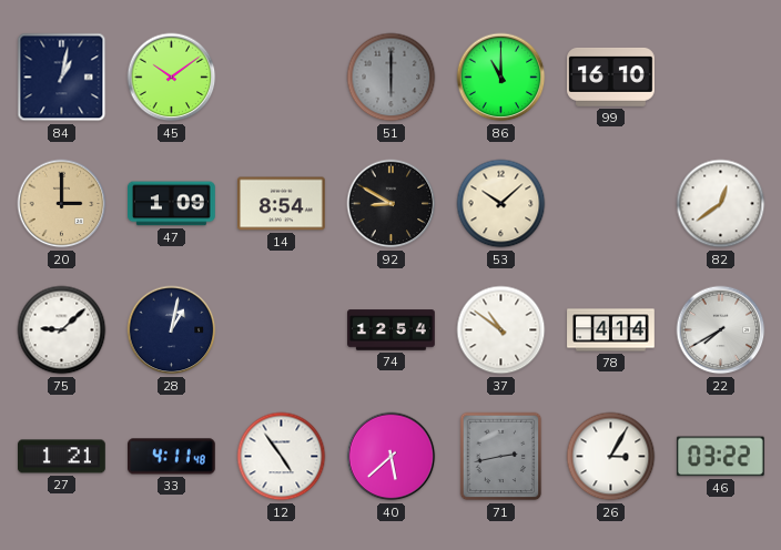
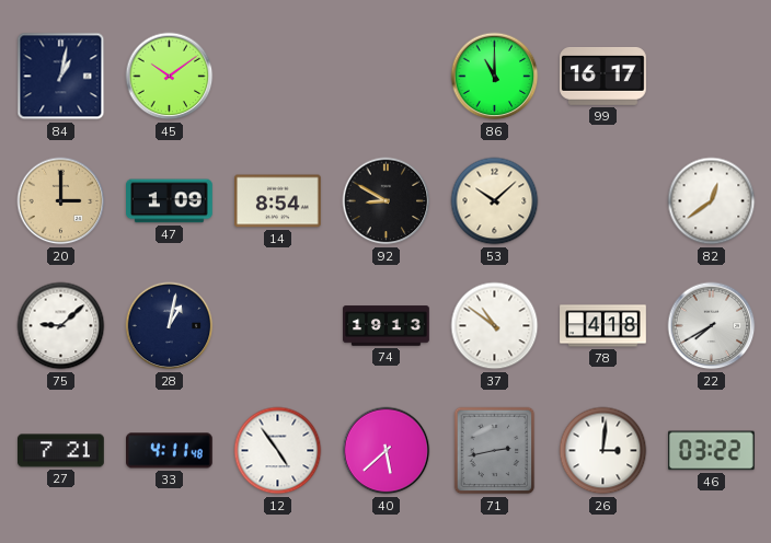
51: 6:00 -> none (392, 78)
99: 16:10 -> 16:17 (603, 76)
74: 12:54 -> 19:13 (387, 326)
78: 4:14 -> 4:18 (603, 326)
27: 1:21 -> 7:21 (61, 451)
26: 3:05 -> 3:01 (603, 451)
